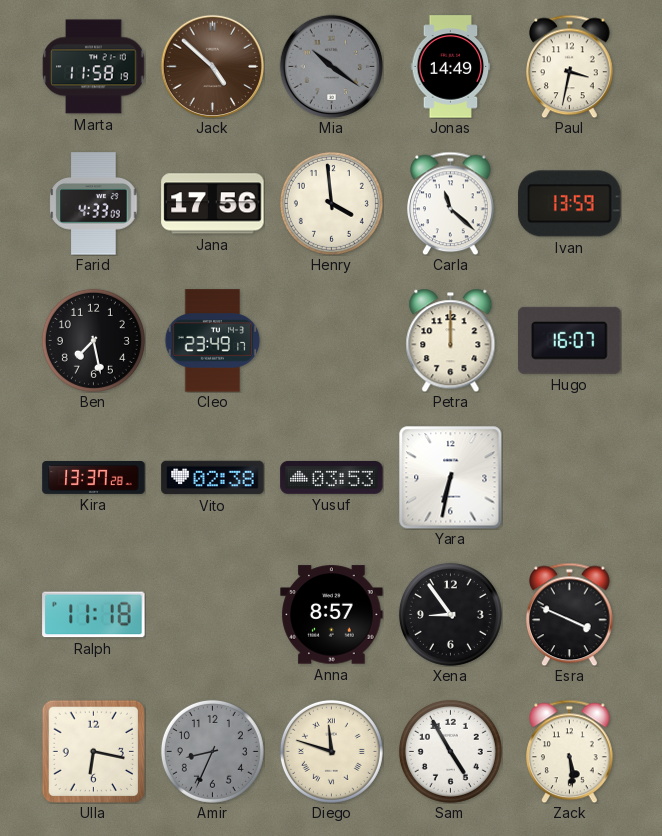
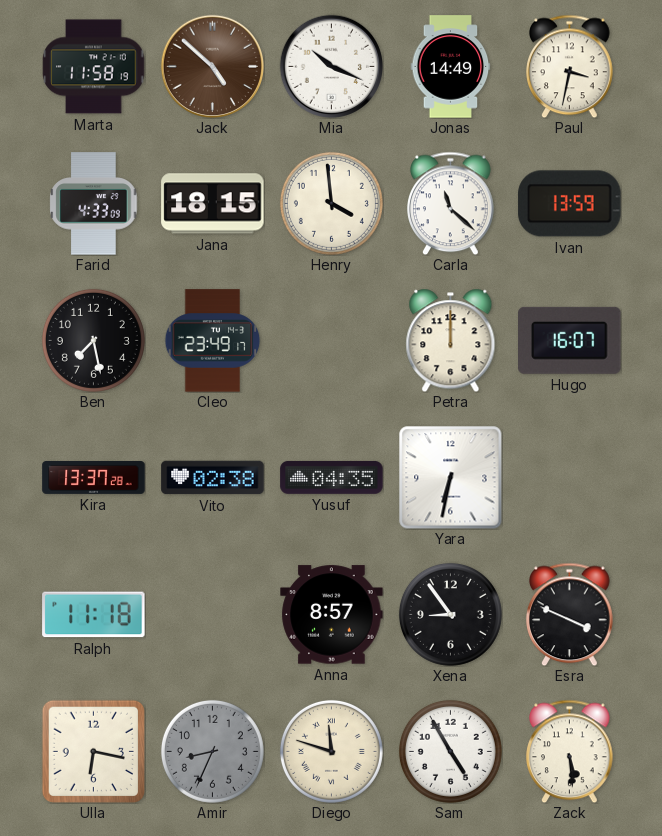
Mia: 10:21 -> 10:19 (331, 66)
Mia dial: grey -> white (331, 66)
Jana: 17:56 -> 18:15 (213, 204)
Yusuf: 03:53 -> 04:35 (332, 477)
